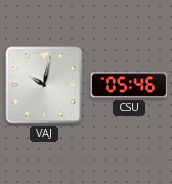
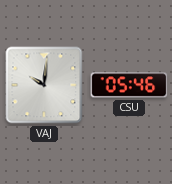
VAJ: 10:02 -> 10:01 (44, 85)
